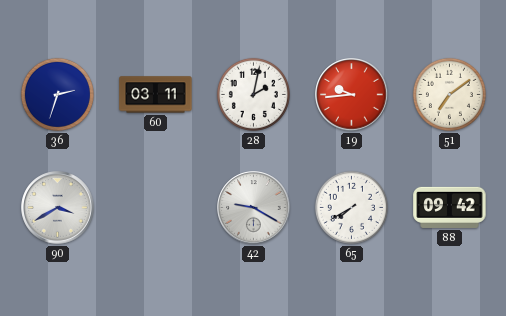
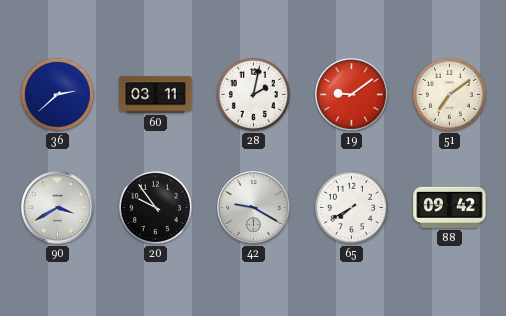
36: 2:33 -> 2:38 (57, 94)
19: 9:44 -> 9:09 (352, 95)
20: none -> 9:54 (155, 207)
